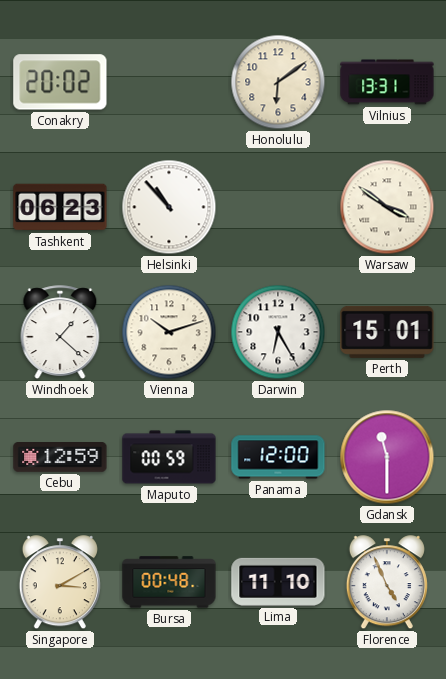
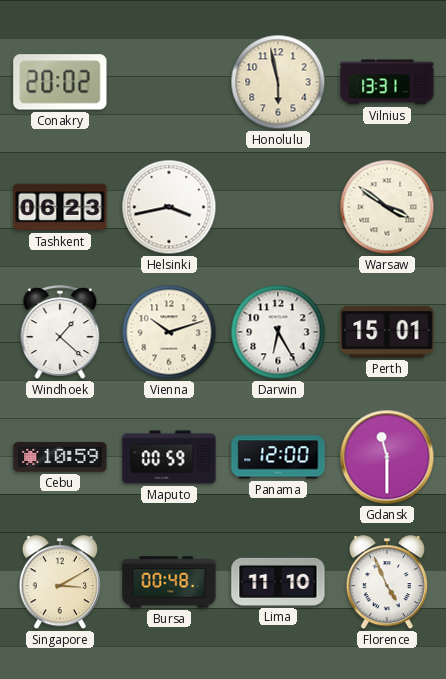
Honolulu: 6:09 -> 5:58 (278, 82)
Helsinki: 10:53 -> 3:43 (169, 207)
Cebu: 12:59 -> 10:59 (60, 458)
